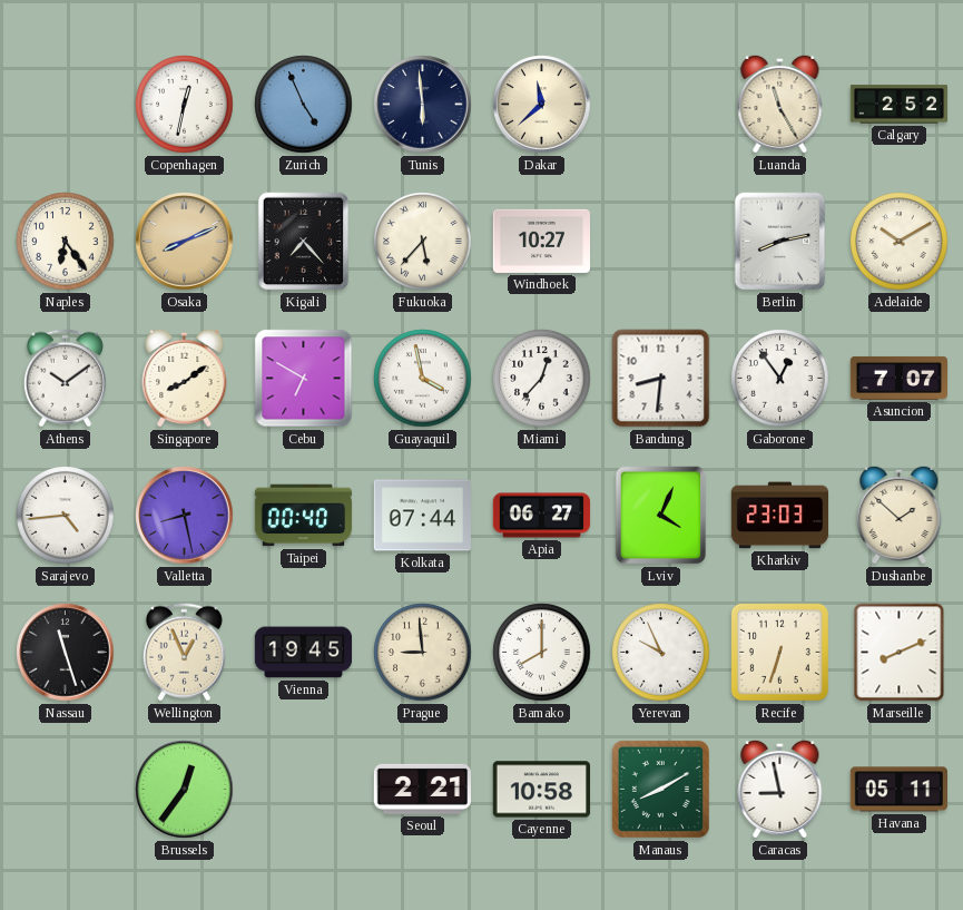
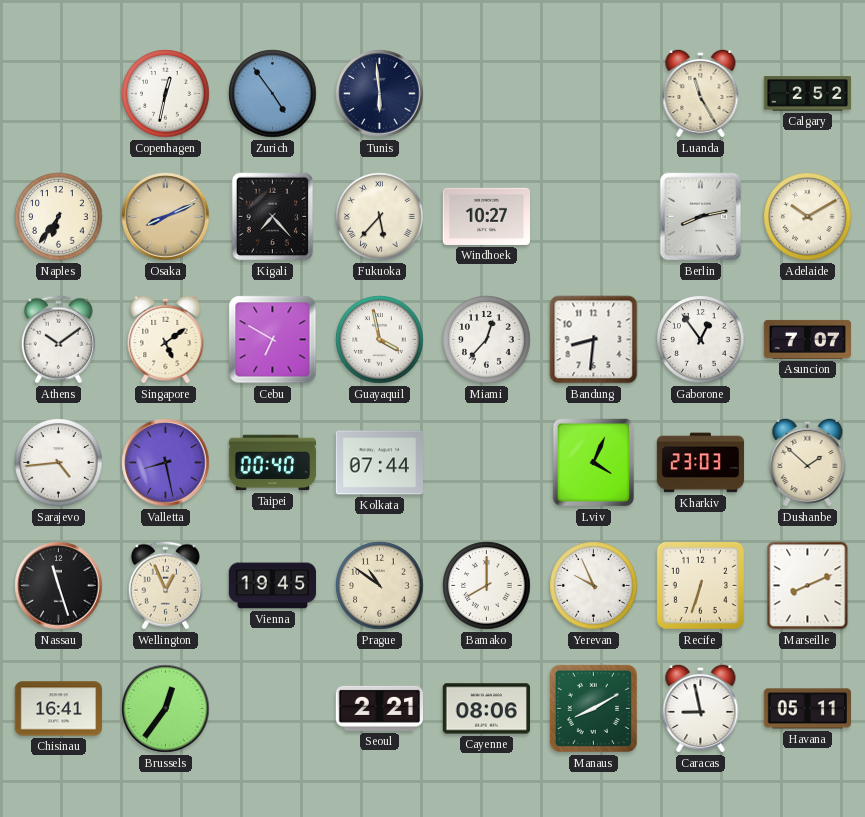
Zurich: 4:56 -> 4:54 (273, 94)
Dakar: 11:38 -> none (542, 105)
Naples: 6:24 -> 6:36 (59, 217)
Singapore: 8:09 -> 5:09 (166, 339)
Apia: 06:27 -> none (542, 516)
Prague: 8:59 -> 10:51 (380, 586)
Chisinau: none -> 16:41 (58, 709)
Cayenne: 10:58 -> 08:06 (486, 709)
